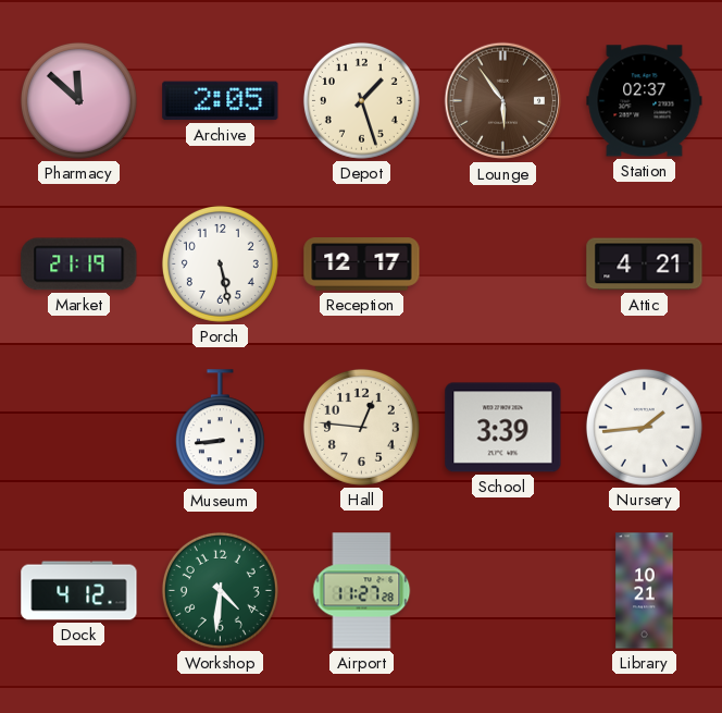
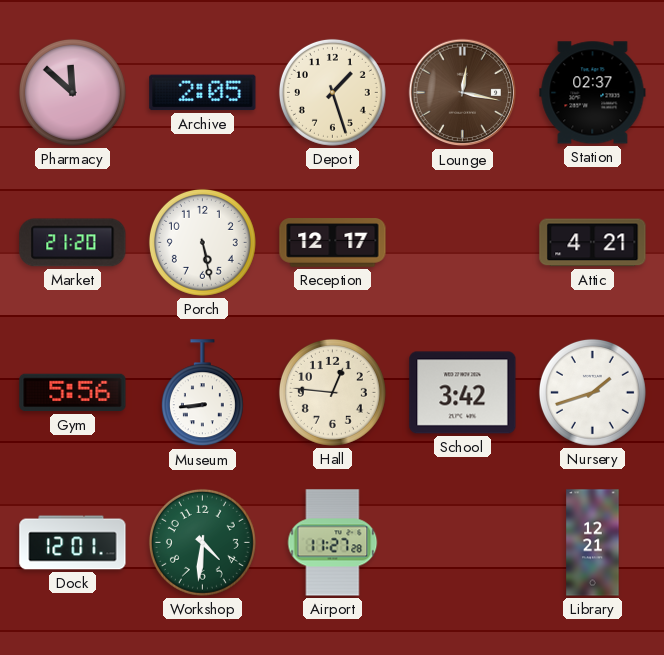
Lounge: 5:54 -> 12:17 (463, 93)
Market: 21:19 -> 21:20 (73, 243)
Gym: none -> 5:56 (73, 393)
School: 3:39 -> 3:42 (463, 393)
Nursery: 1:44 -> 1:42 (592, 392)
Dock: 4:12 -> 12:01 (73, 543)
Library: 10:21 -> 12:21 (593, 543)
